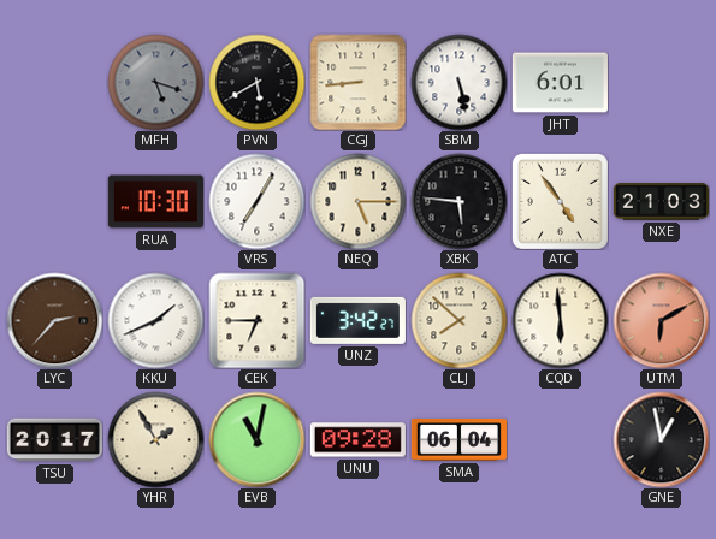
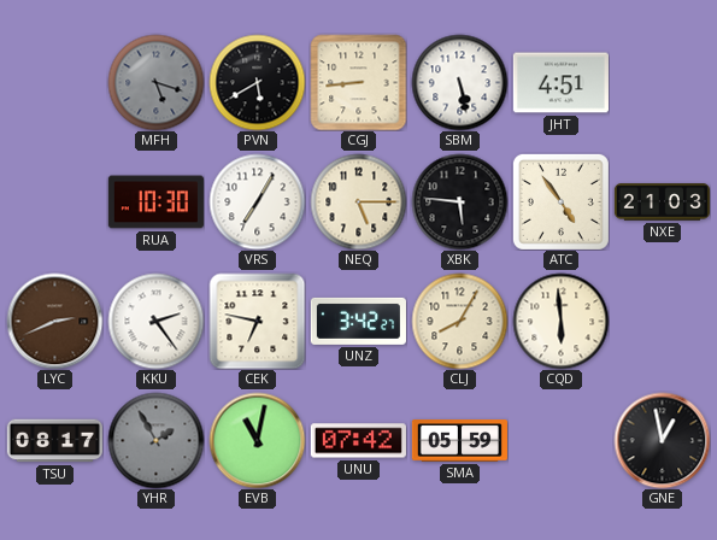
JHT: 6:01 -> 4:51 (560, 83)
LYC: 2:37 -> 2:41 (54, 321)
KKU: 1:41 -> 2:24 (155, 321)
CEK: 6:45 -> 6:47 (257, 321)
CLJ: 7:52 -> 8:05 (459, 321)
UTM: 6:10 -> none (661, 320)
TSU: 20:17 -> 08:17 (54, 441)
YHR dial: cream -> grey (155, 440)
UNU: 09:28 -> 07:42 (358, 441)
SMA: 06:04 -> 05:59 (459, 441)
